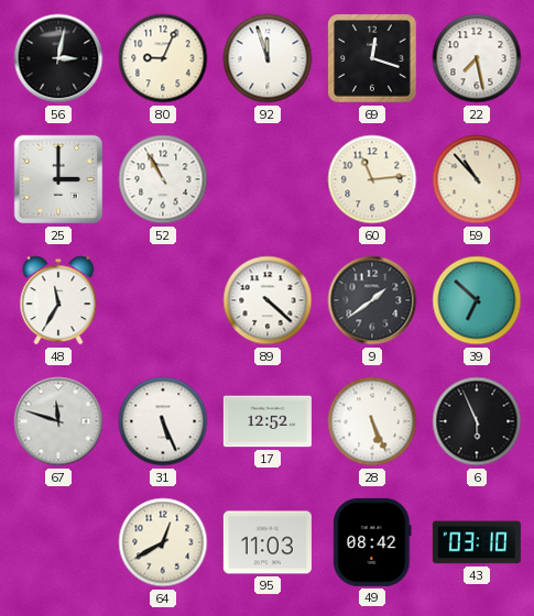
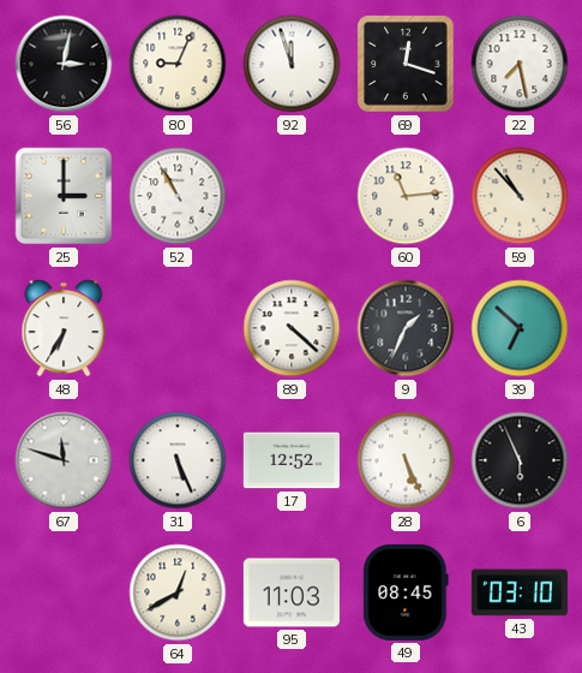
48: 11:35 -> 6:35 (64, 328)
9: 1:39 -> 1:34 (406, 328)
49: 08:42 -> 08:45 (406, 592)
